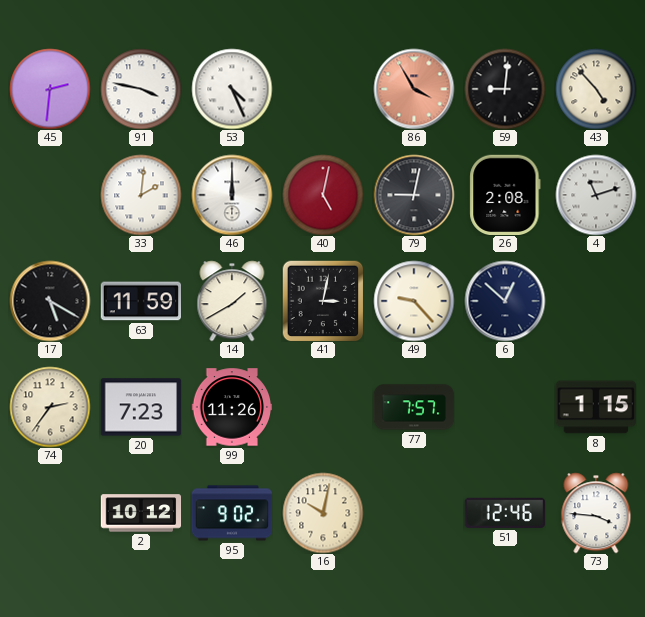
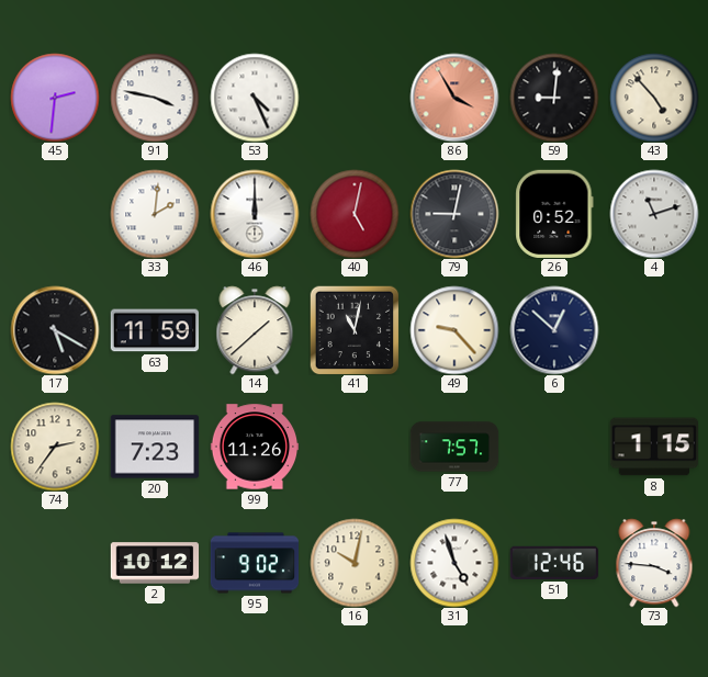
26: 2:08 -> 0:52 (554, 213)
14: 1:40 -> 1:38 (255, 330)
41: 3:02 -> 11:02 (355, 330)
31: none -> 4:57 (454, 563)
